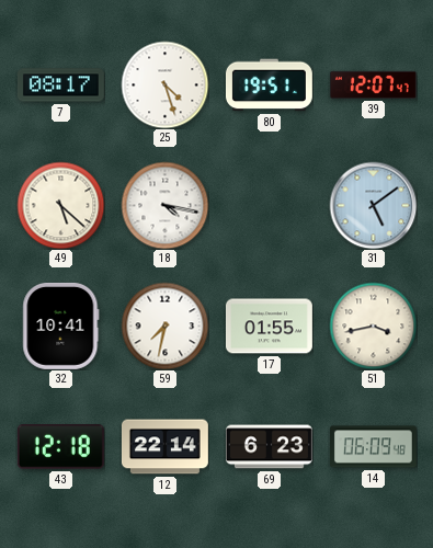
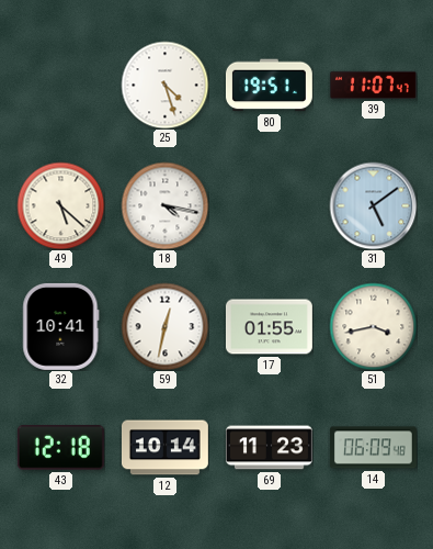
7: 08:17 -> none (60, 85)
39: 12:07 -> 11:07 (373, 85)
59: 7:32 -> 12:32 (164, 326)
12: 22:14 -> 10:14 (164, 448)
69: 6:23 -> 11:23 (269, 448)
